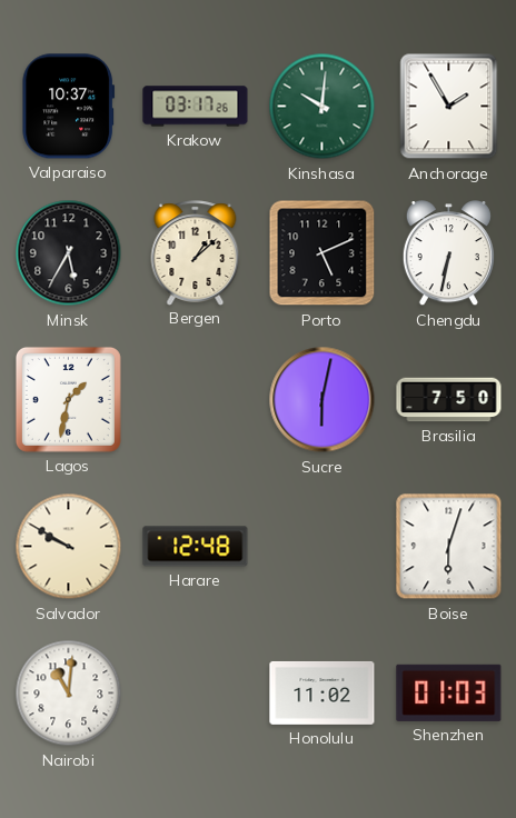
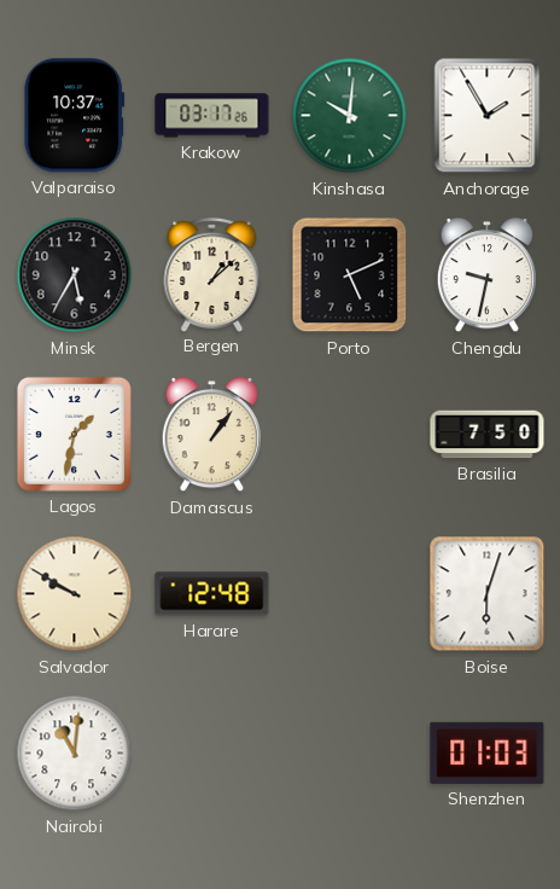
Chengdu: 6:32 -> 9:32 (486, 275)
Damascus: none -> 1:06 (211, 435)
Sucre: 6:02 -> none (322, 400)
Honolulu: 11:02 -> none (322, 692)
